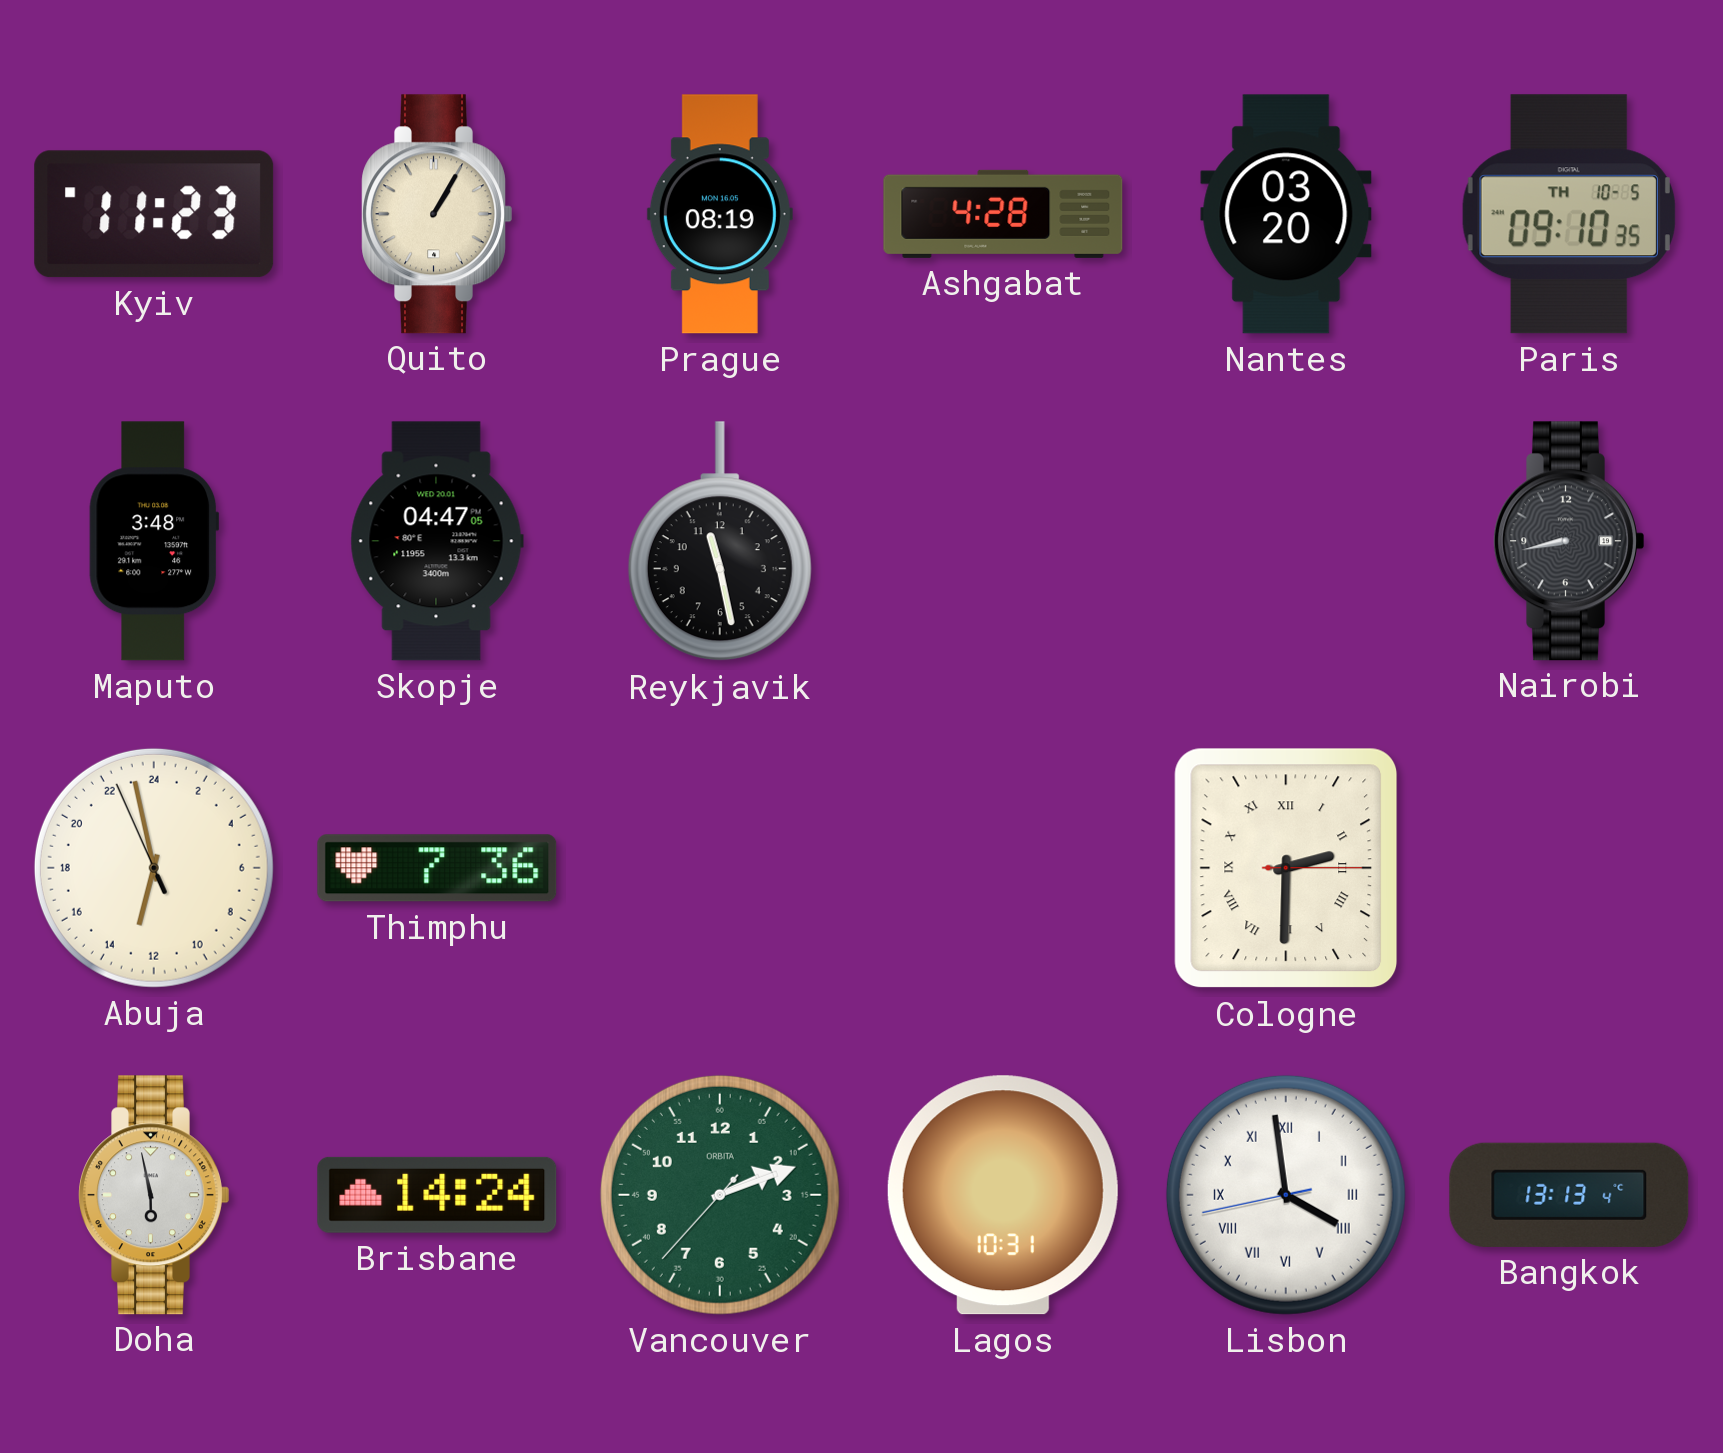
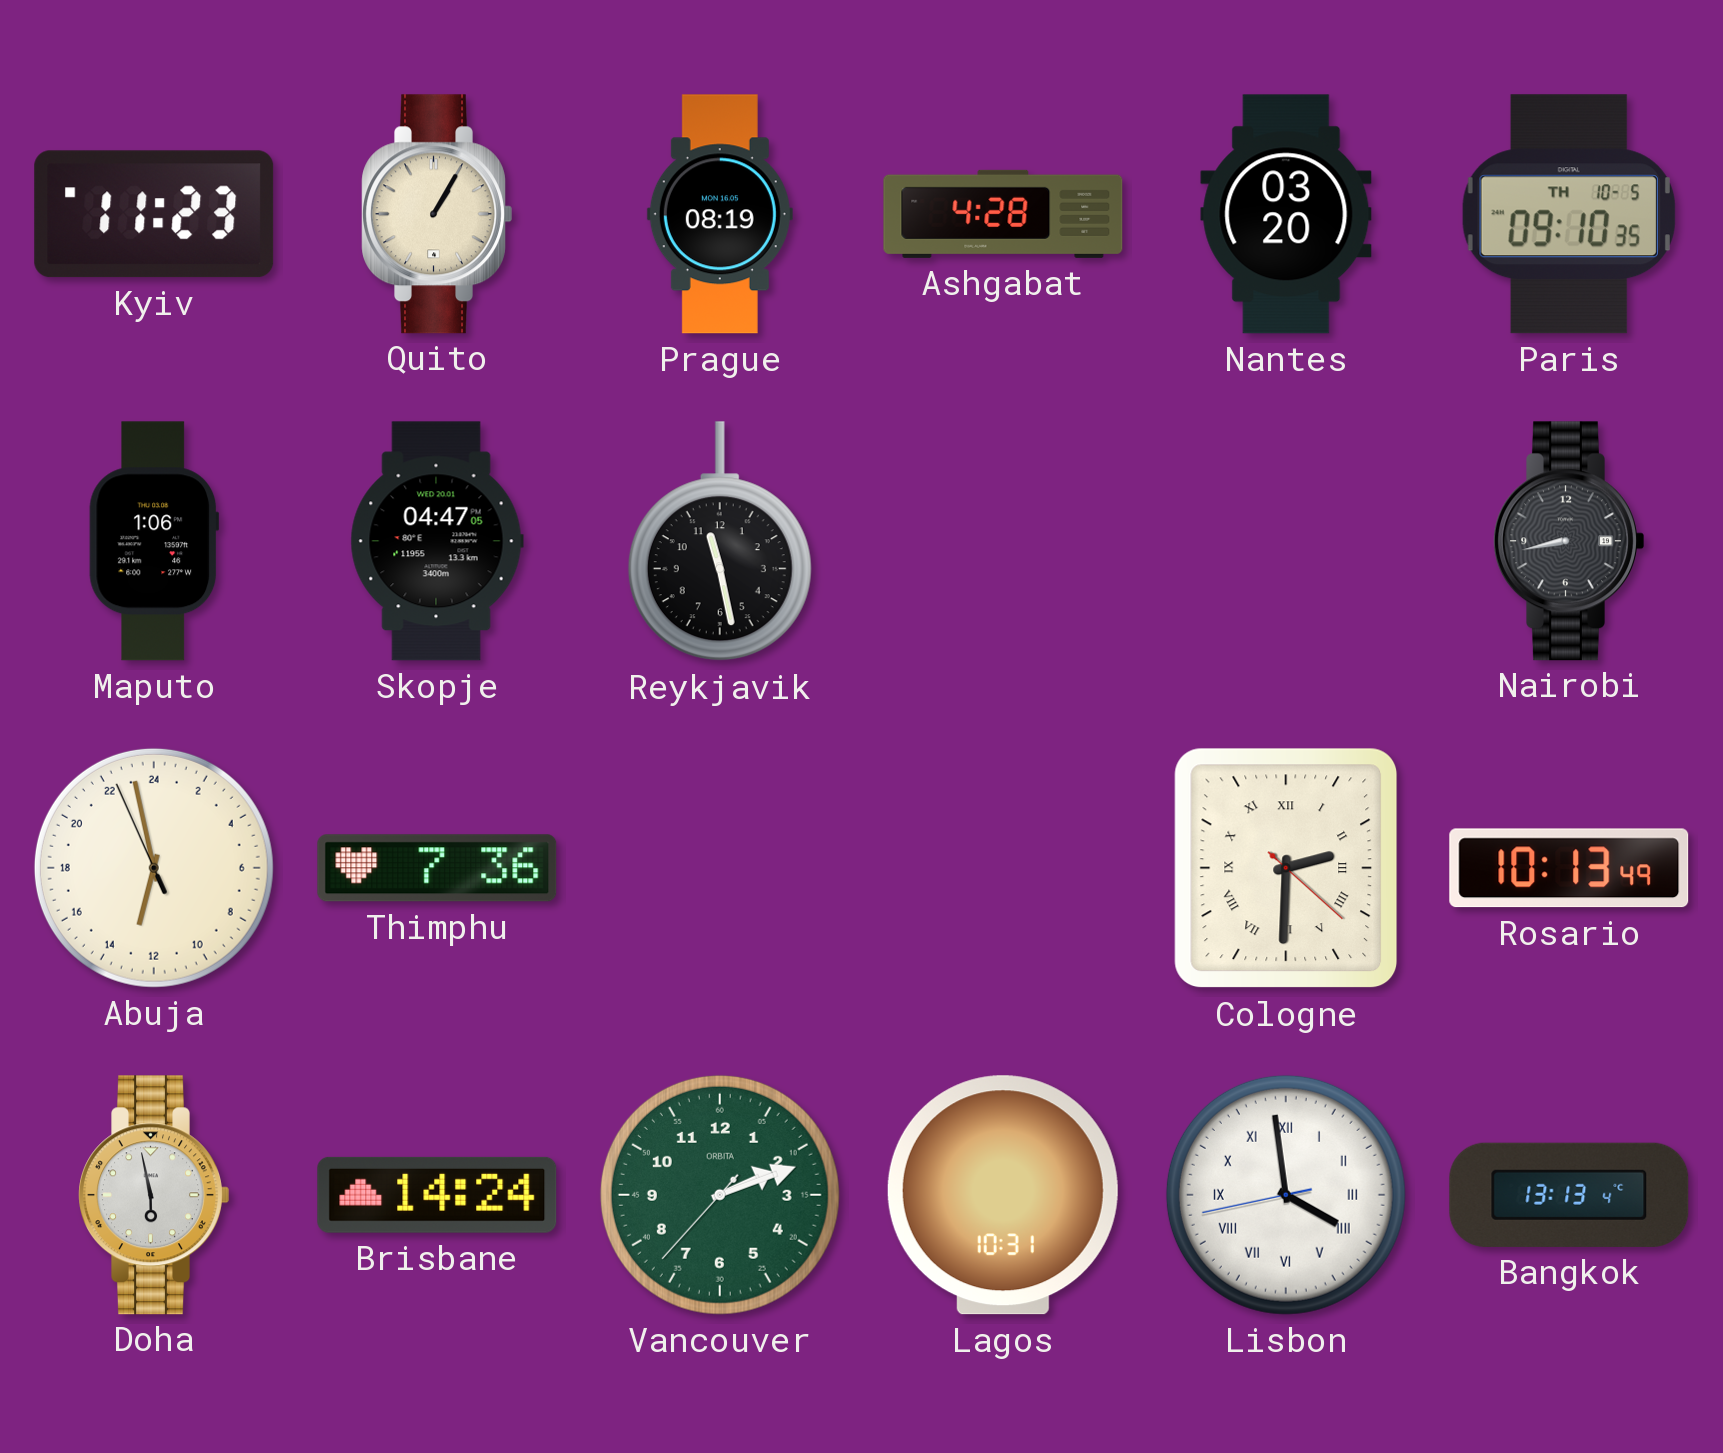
Maputo: 3:48 -> 1:06 (154, 541)
Cologne: 2:30:15 -> 2:30:22 (1286, 868)
Rosario: none -> 10:13 (1569, 868)
